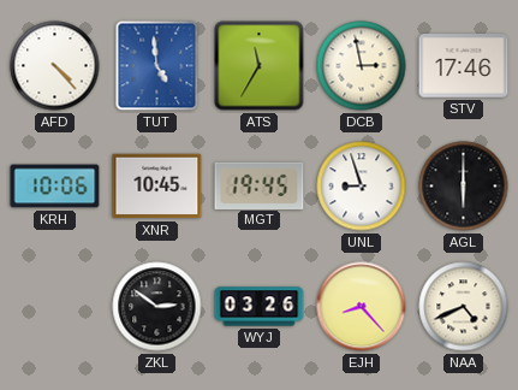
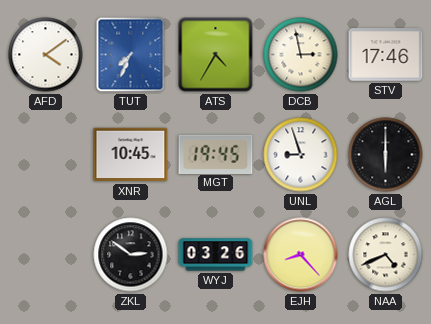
AFD: 4:23 -> 4:09 (46, 55)
TUT: 4:59 -> 7:34 (131, 55)
ATS: 11:35 -> 4:35 (216, 55)
KRH: 10:06 -> none (55, 187)
